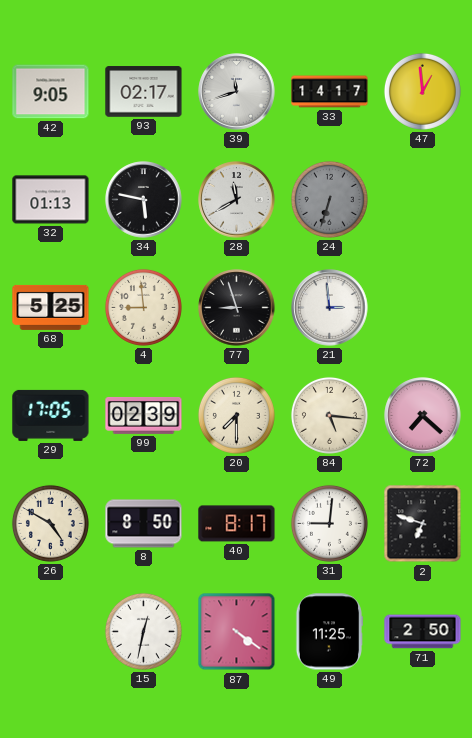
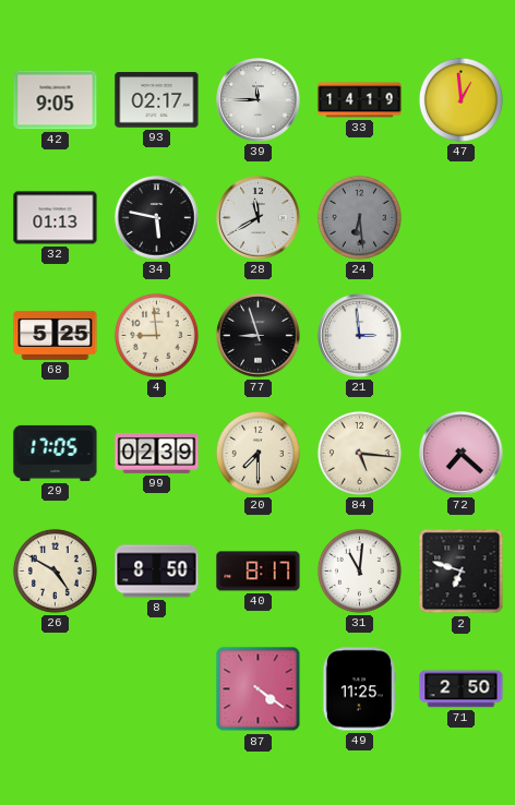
39: 11:42 -> 11:45 (259, 100)
33: 14:17 -> 14:19 (360, 100)
24: 6:33 -> 6:29 (359, 217)
31: 9:01 -> 11:01 (359, 570)
15: 12:32 -> none (143, 631)
